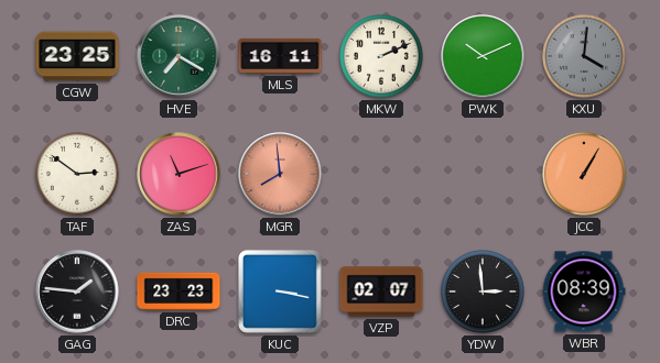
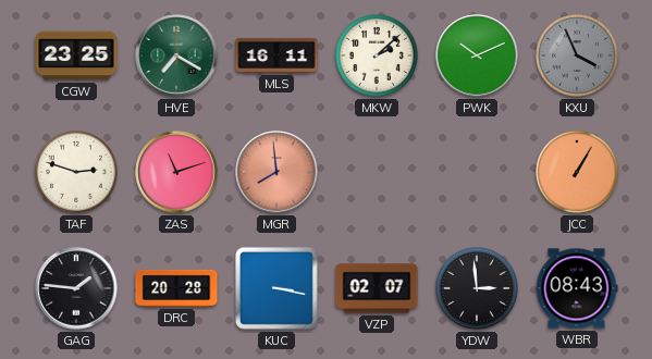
MKW: 2:11 -> 2:08 (378, 57)
KXU: 4:01 -> 3:56 (578, 57)
TAF: 2:51 -> 2:48 (77, 173)
DRC: 23:23 -> 20:28 (176, 288)
WBR: 08:39 -> 08:43 (577, 288)
